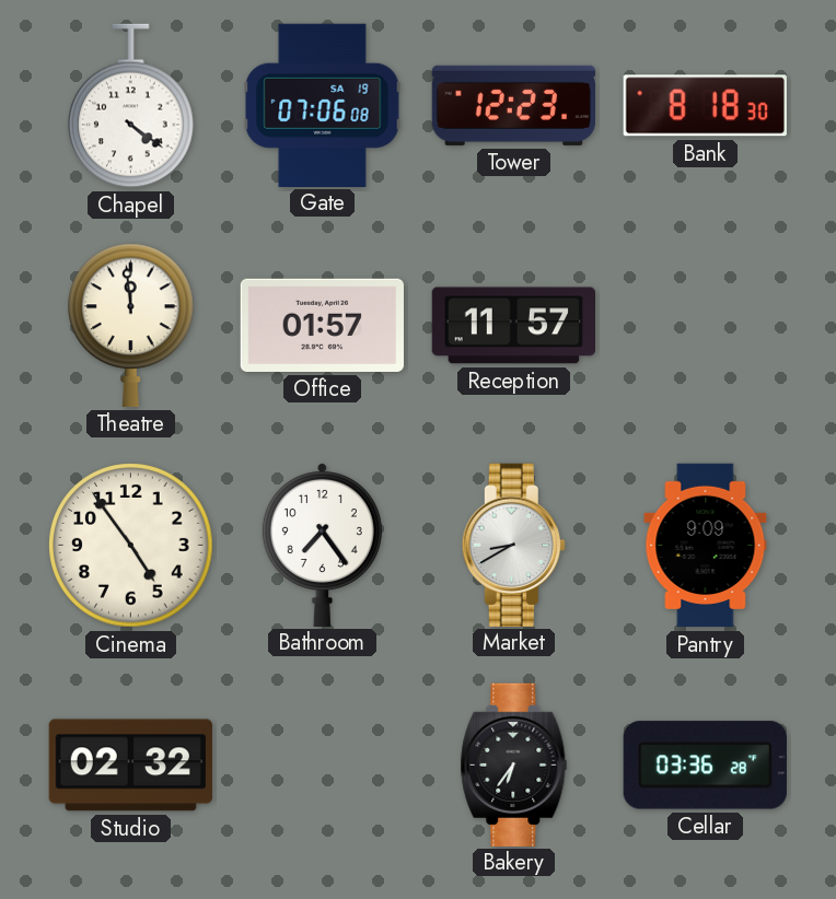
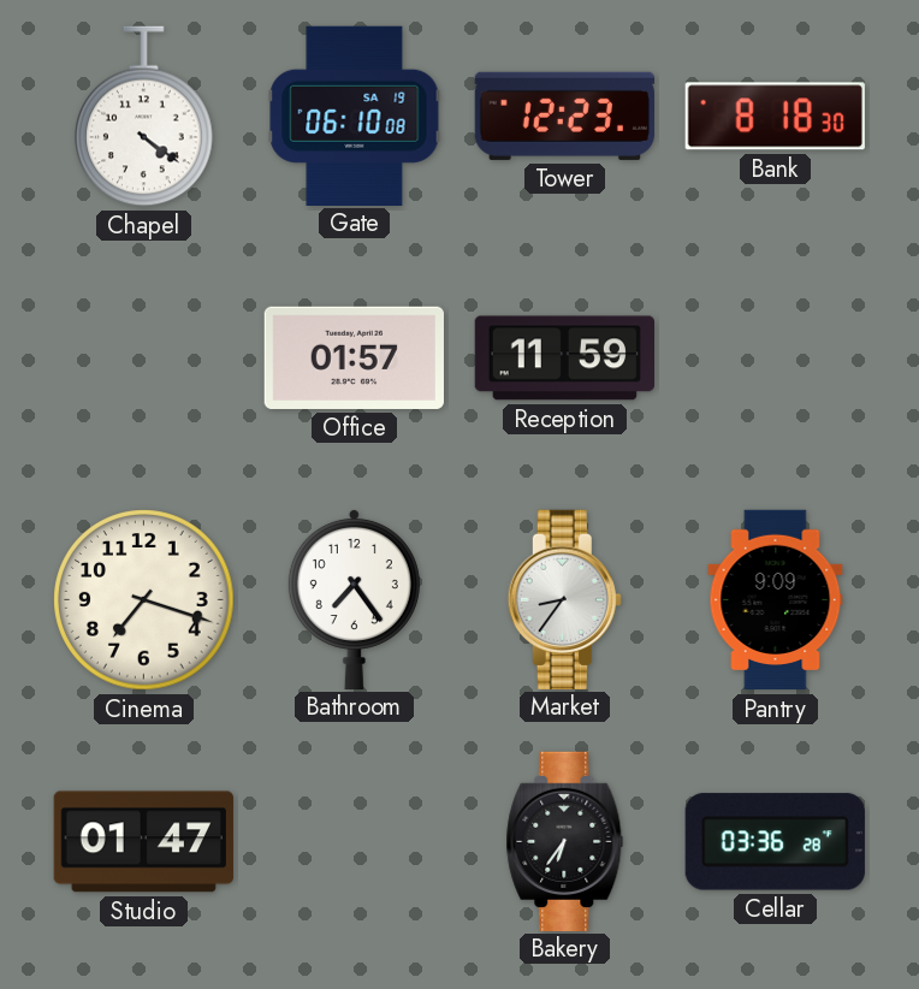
Gate: 07:06 -> 06:10 (355, 116)
Theatre: 11:59 -> none (131, 325)
Reception: 11:57 -> 11:59 (564, 359)
Cinema: 4:54 -> 7:18 (144, 600)
Market: 8:40 -> 8:36 (564, 599)
Studio: 02:32 -> 01:47 (143, 842)
